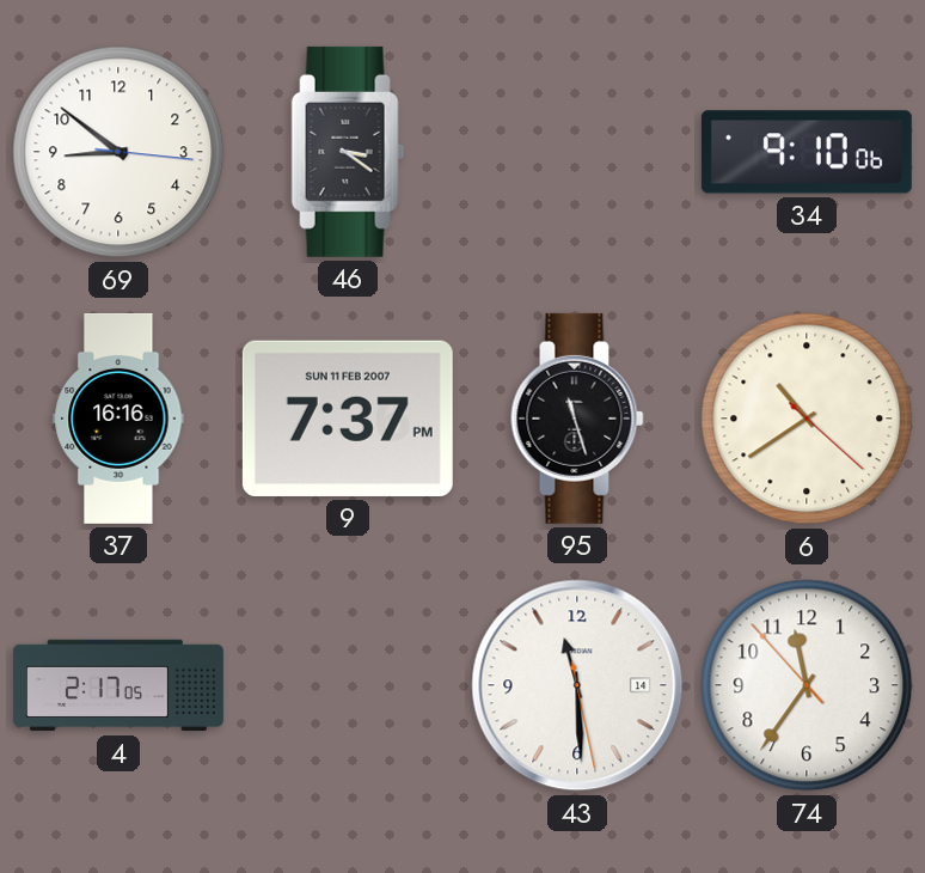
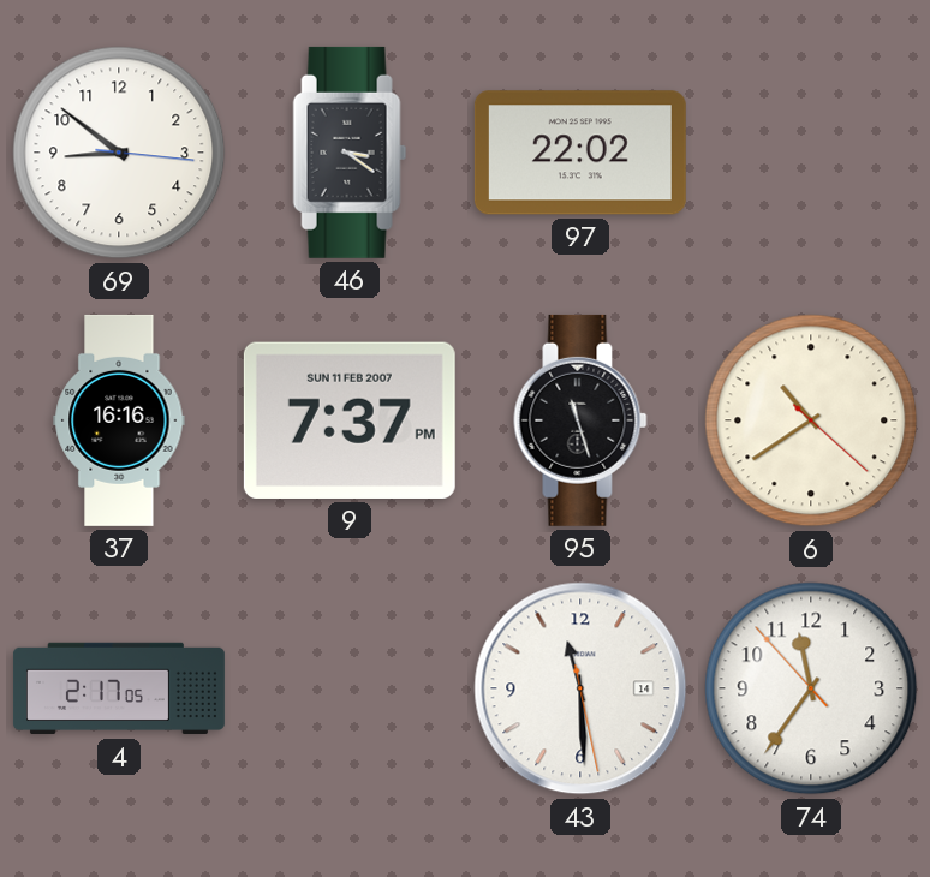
97: none -> 22:02 (580, 153)
34: 9:10 -> none (807, 152)
